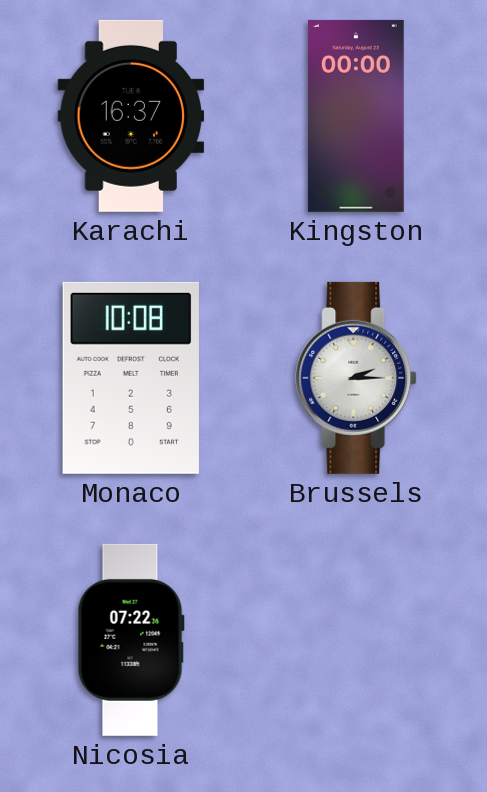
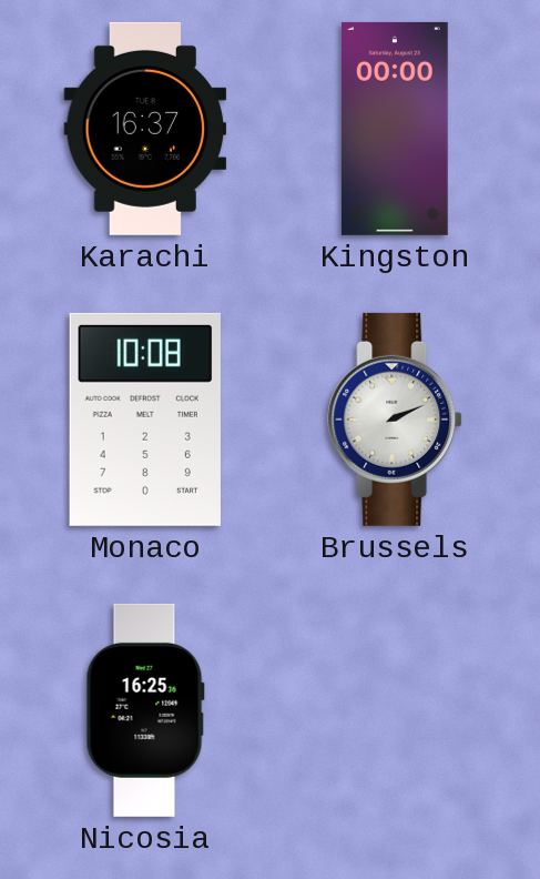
Brussels: 2:15 -> 2:11 (395, 420)
Nicosia: 07:22 -> 16:25 (145, 710)
